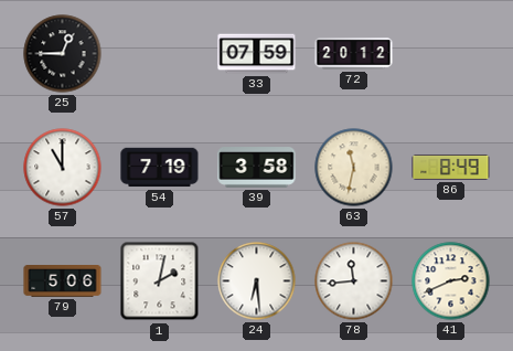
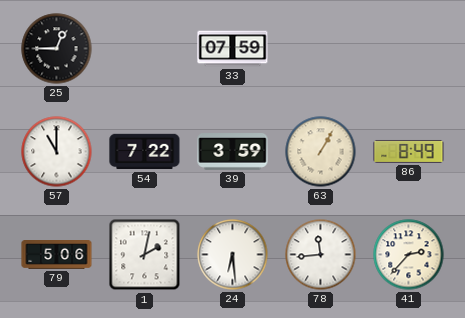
72: 20:12 -> none (354, 54)
54: 7:19 -> 7:22 (145, 152)
39: 3:58 -> 3:59 (233, 152)
63: 11:32 -> 1:05 (321, 152)
41: 2:41 -> 2:37 (409, 255)
